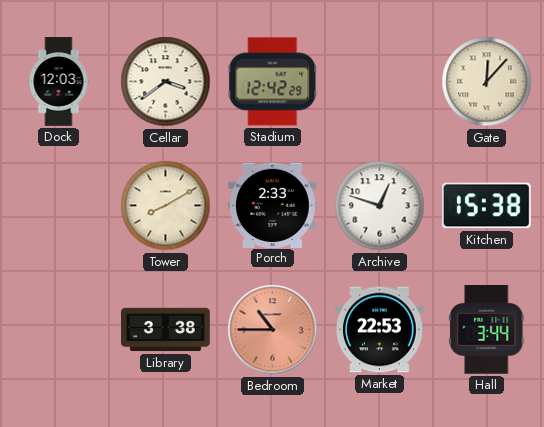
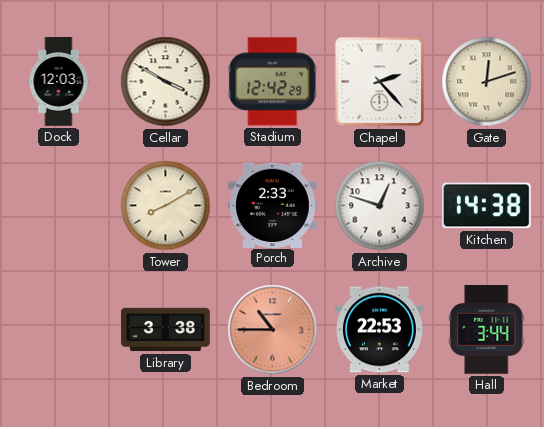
Cellar: 3:39 -> 3:50 (166, 82)
Chapel: none -> 2:23 (380, 82)
Gate: 12:07 -> 12:12 (487, 82)
Kitchen: 15:38 -> 14:38 (486, 206)
